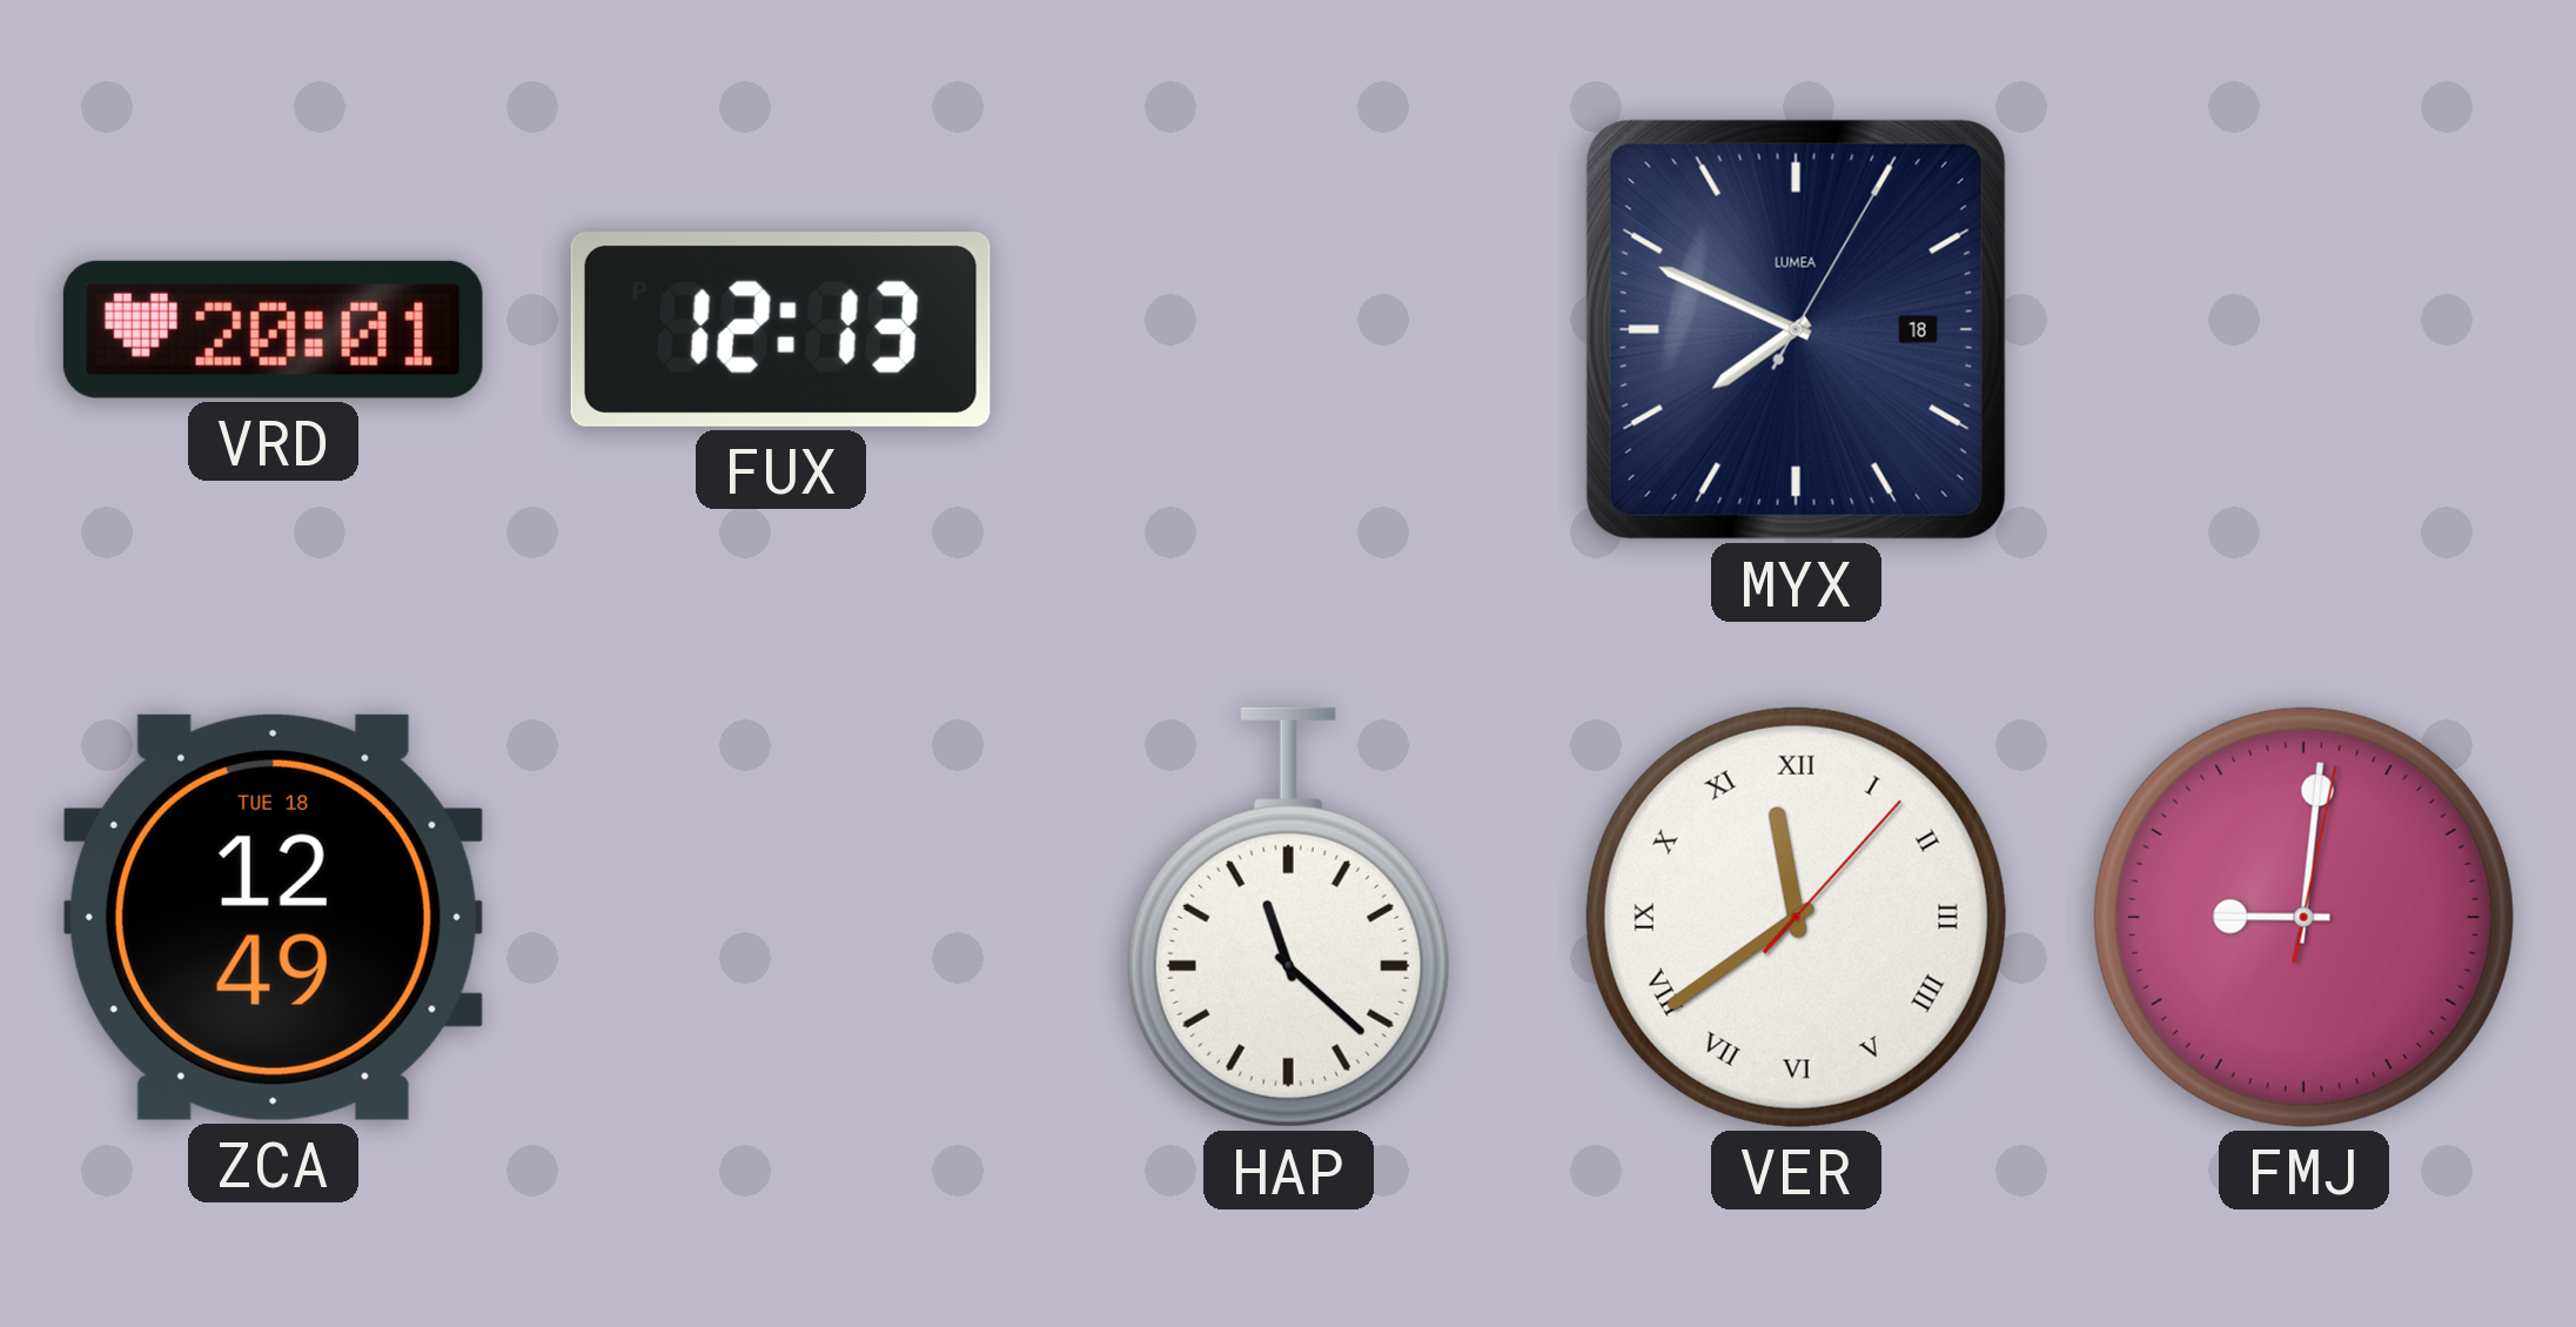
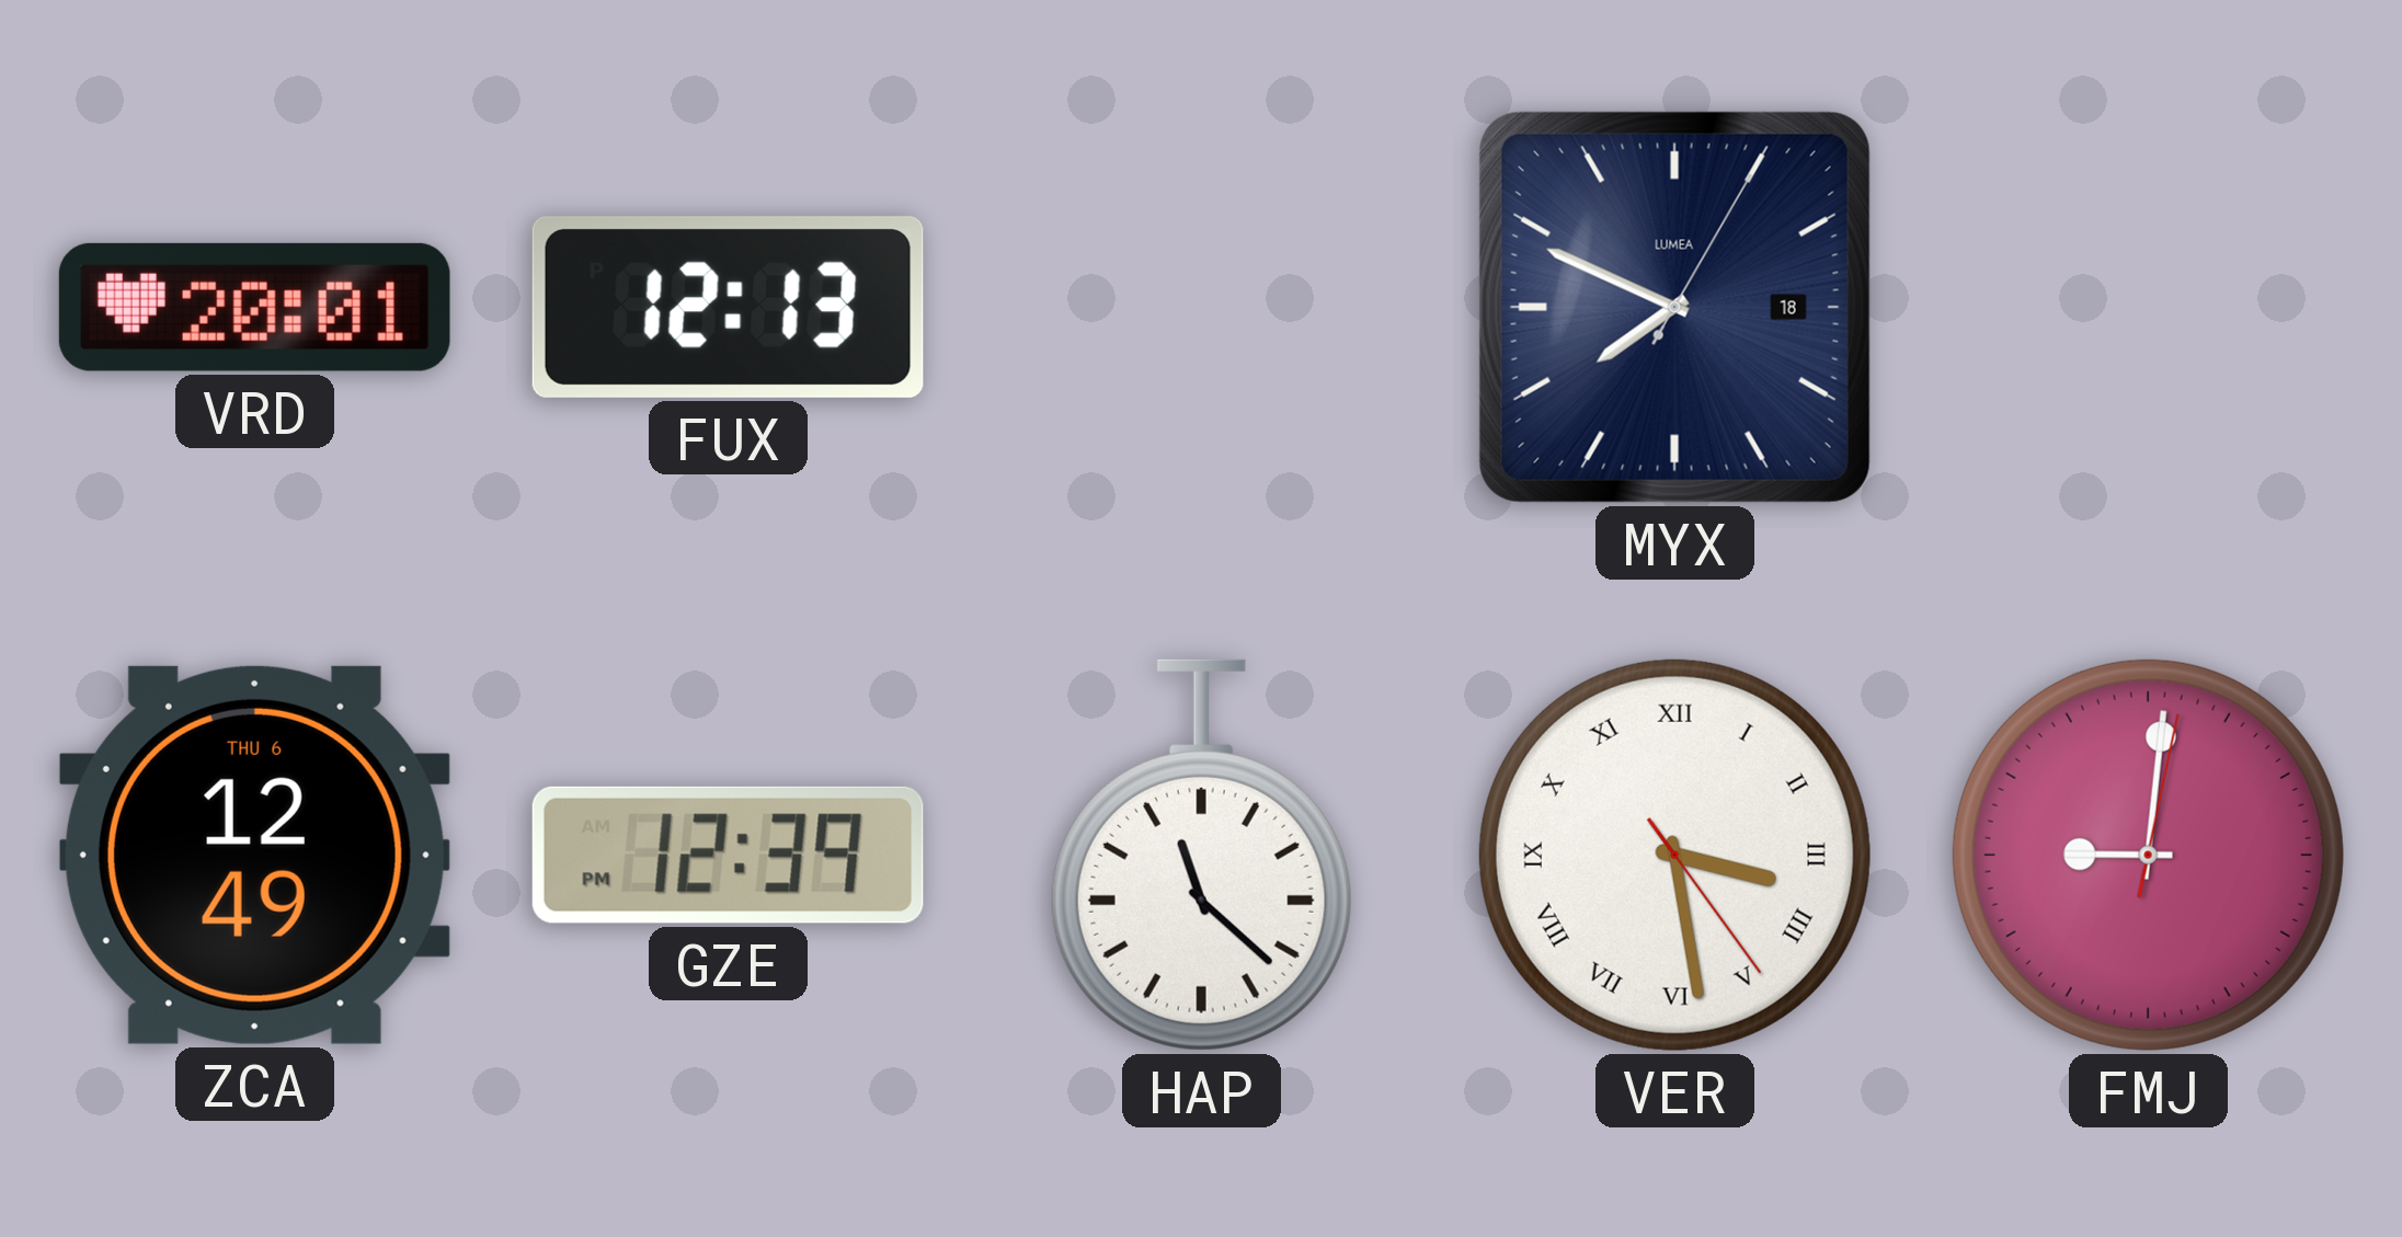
ZCA date: TUE 18 -> THU 6 (254, 855)
GZE: none -> 12:39 (728, 855)
VER: 11:39 -> 3:28 (1674, 855)
